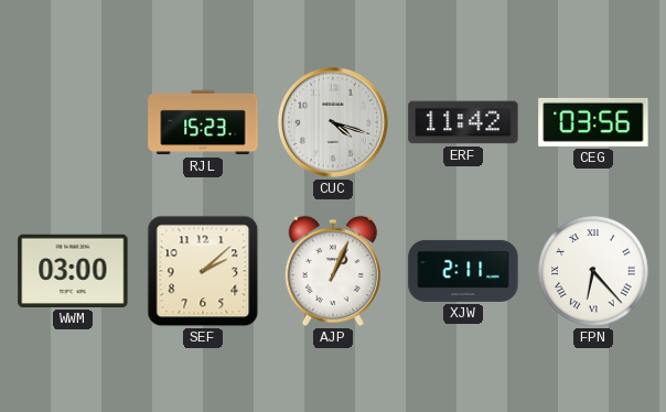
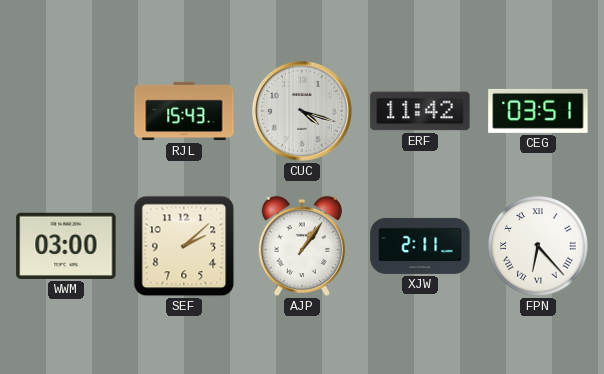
RJL: 15:23 -> 15:43 (184, 111)
CEG: 03:56 -> 03:51 (538, 111)
AJP: 1:04 -> 1:06 (302, 246)
